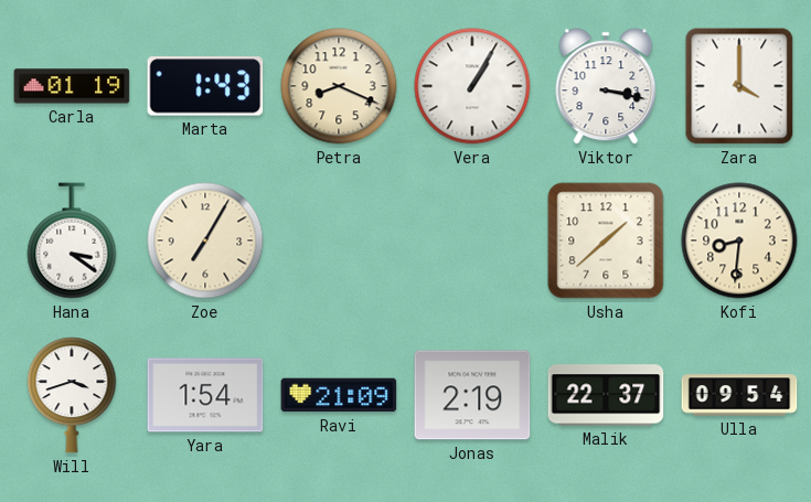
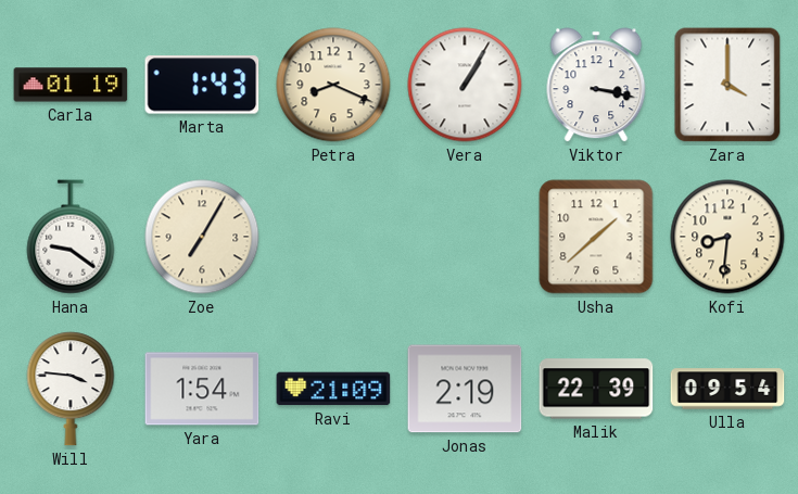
Hana: 3:21 -> 9:21 (71, 237)
Will: 3:42 -> 3:46 (71, 389)
Malik: 22:37 -> 22:39 (596, 389)
